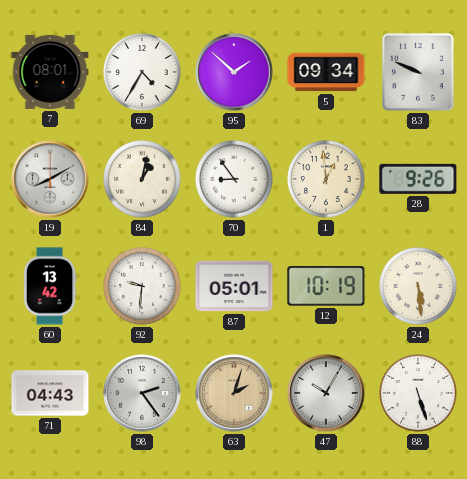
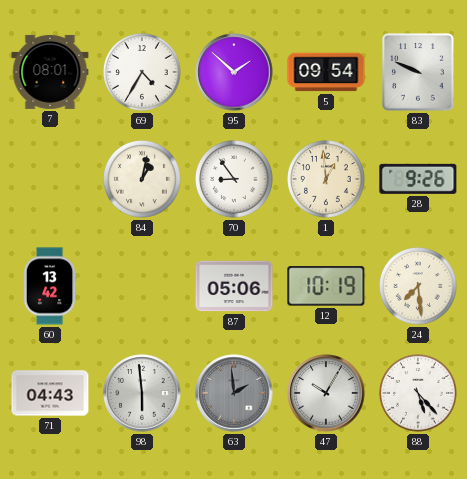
5: 09:34 -> 09:54 (326, 72)
19: 8:10 -> none (50, 179)
92: 9:31 -> none (143, 287)
87: 05:01 -> 05:06 (234, 286)
24: 5:29 -> 7:29 (419, 287)
98: 2:24 -> 5:59 (142, 393)
63: 2:03 -> 1:59 (234, 393)
63 dial: champagne -> grey (234, 393)
88: 5:27 -> 5:23 (419, 394)
